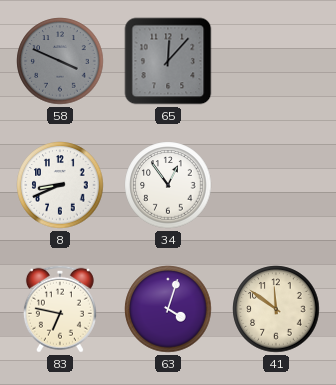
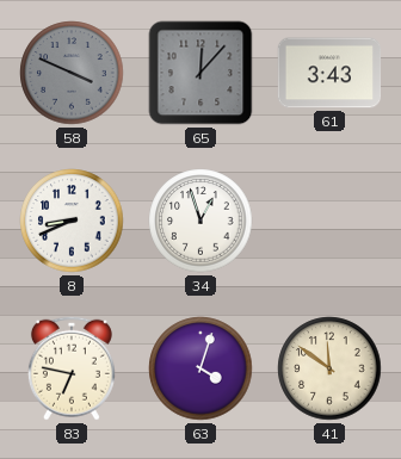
61: none -> 3:43 (329, 73)
34: 12:54 -> 12:57 (200, 221)
